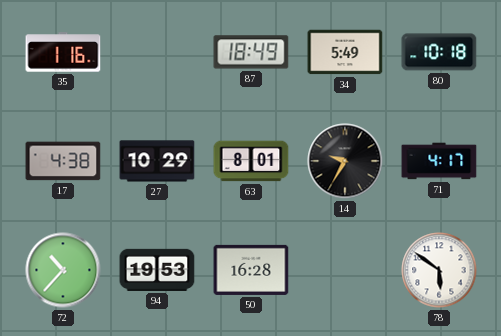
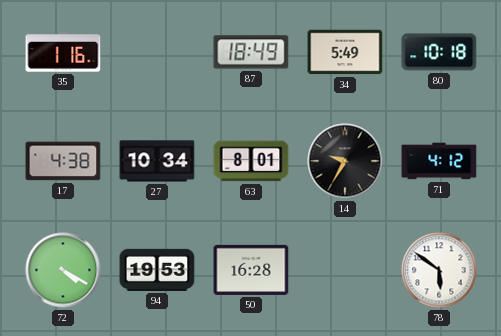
27: 10:29 -> 10:34 (157, 161)
71: 4:17 -> 4:12 (439, 161)
72: 10:37 -> 4:20 (63, 270)
